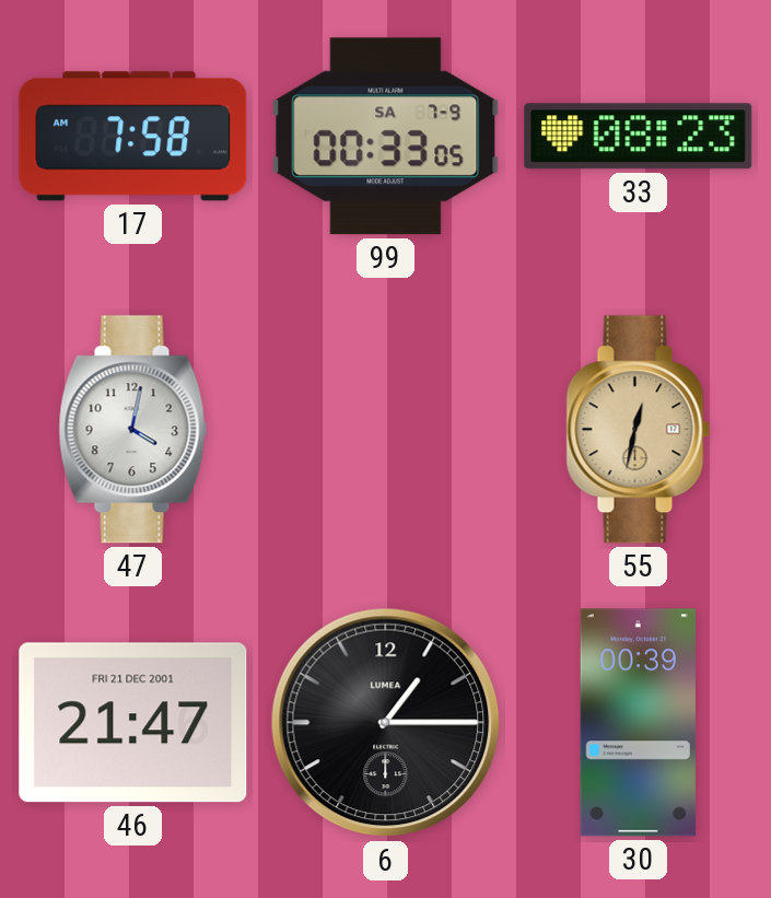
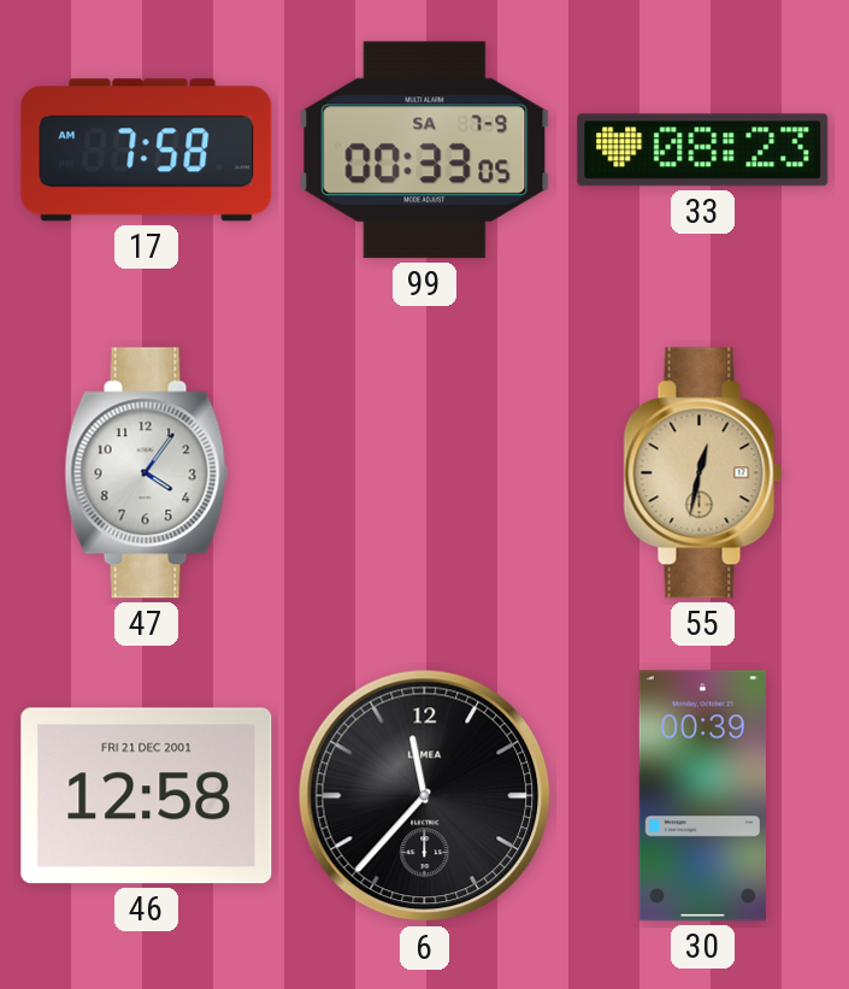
47: 4:02 -> 4:06 (147, 473)
46: 21:47 -> 12:58 (147, 796)
6: 1:15 -> 11:37 (425, 796)
